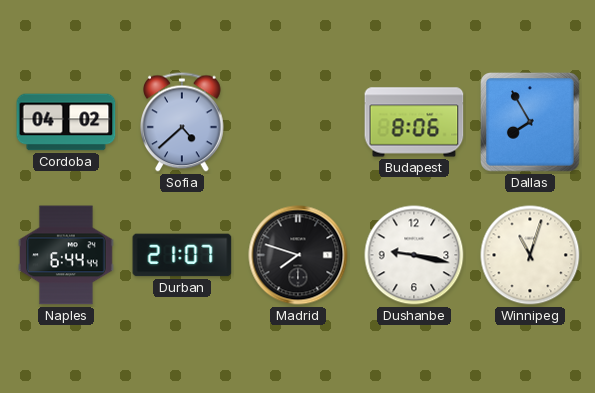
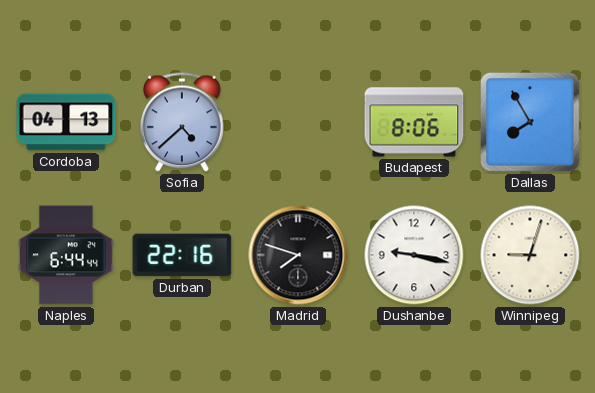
Cordoba: 04:02 -> 04:13 (66, 122)
Durban: 21:07 -> 22:16 (182, 255)
Winnipeg: 11:03 -> 9:03 (530, 255)
